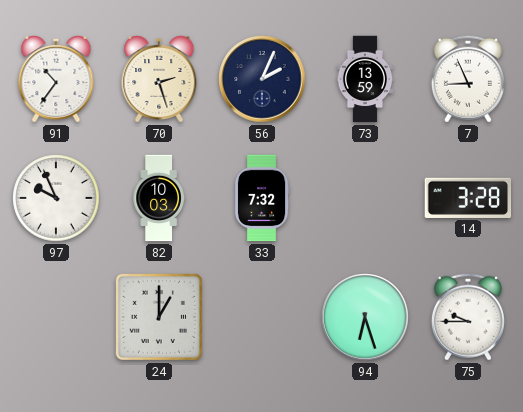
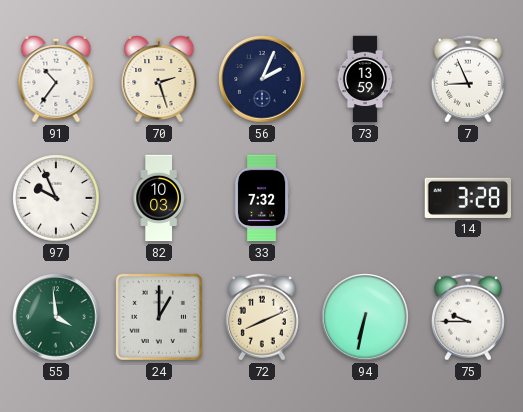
55: none -> 3:59 (56, 317)
72: none -> 8:11 (262, 317)
94: 6:27 -> 6:32 (365, 317)
